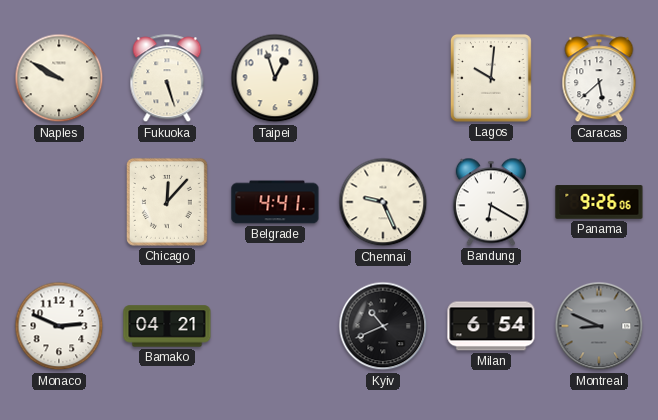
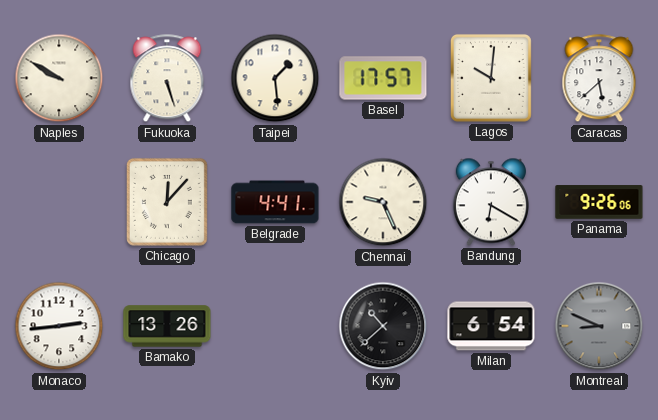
Taipei: 12:57 -> 1:29 (275, 78)
Basel: none -> 17:57 (383, 78)
Monaco: 2:49 -> 2:44 (59, 326)
Bamako: 04:21 -> 13:26 (167, 326)
Kyiv: 10:41 -> 10:38 (383, 326)
